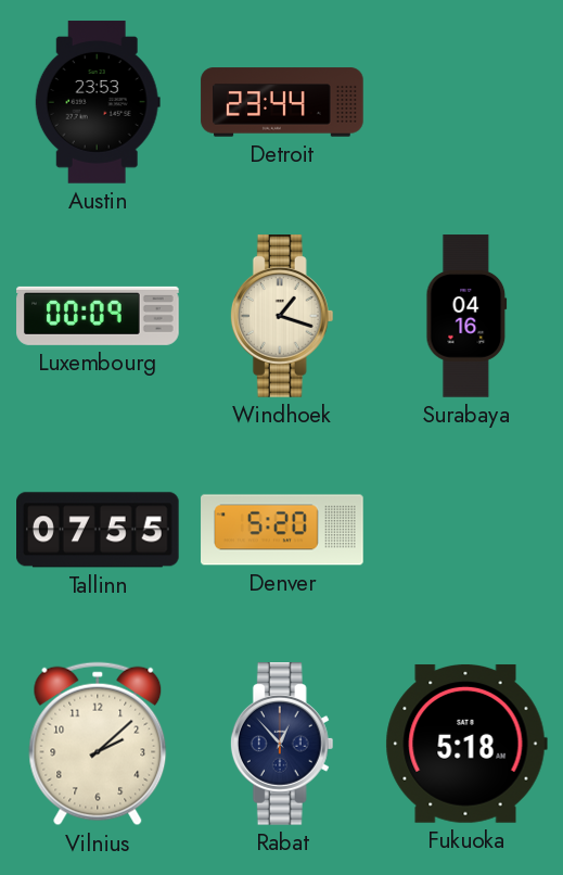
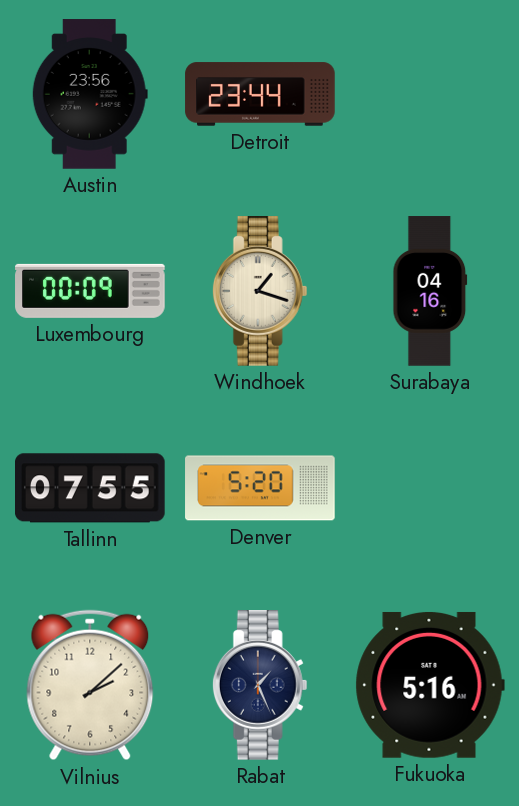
Austin: 23:53 -> 23:56 (90, 94)
Rabat: 12:53 -> 1:26 (260, 686)
Fukuoka: 5:18 -> 5:16 (430, 685)
